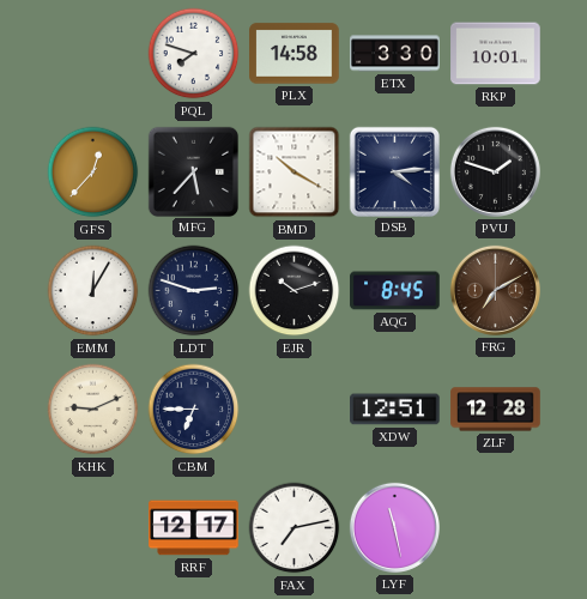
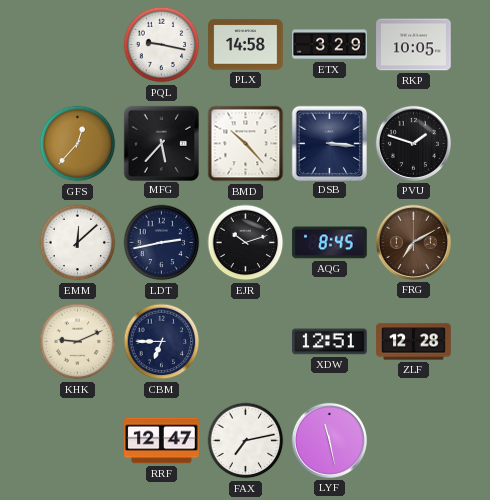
PQL: 7:48 -> 9:17 (162, 45)
ETX: 3:30 -> 3:29 (330, 45)
RKP: 10:01 -> 10:05 (414, 45)
BMD: 10:20 -> 10:23 (246, 144)
DSB: 4:14 -> 3:16 (329, 143)
EMM: 12:05 -> 12:08 (78, 243)
LDT: 2:48 -> 2:43 (162, 243)
RRF: 12:17 -> 12:47 (162, 441)
